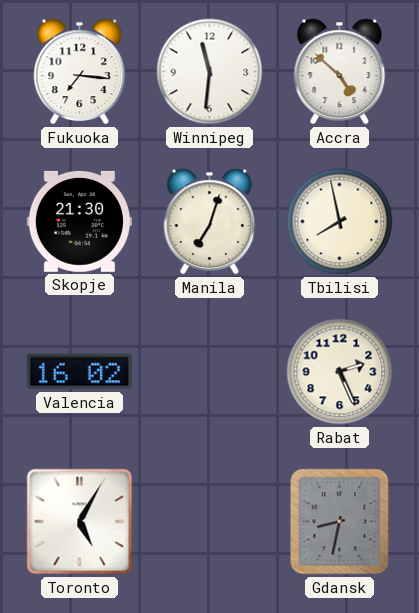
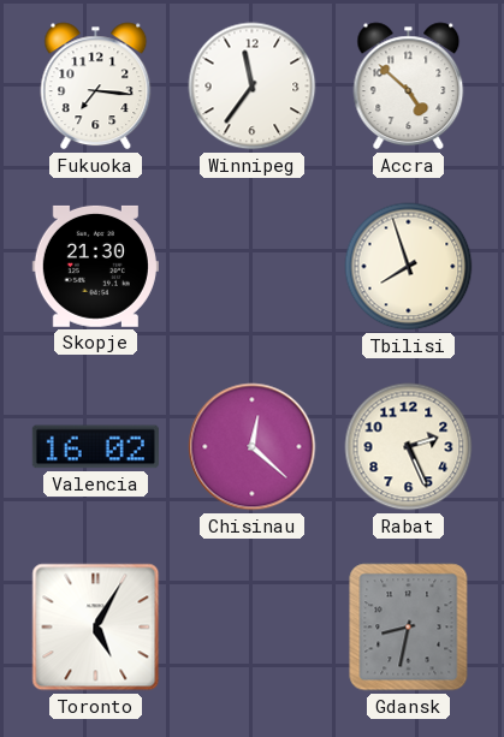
Winnipeg: 11:31 -> 11:36 (253, 87)
Manila: 7:03 -> none (210, 222)
Tbilisi: 7:58 -> 7:57 (409, 267)
Chisinau: none -> 12:22 (253, 447)
